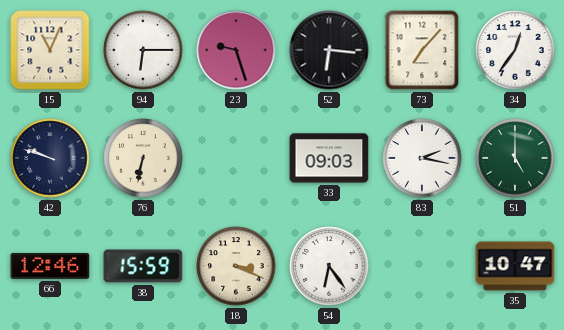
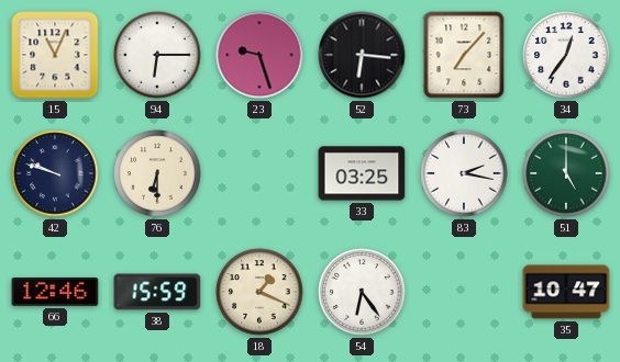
76: 6:32 -> 6:30 (157, 173)
33: 09:03 -> 03:25 (362, 173)
18: 3:19 -> 1:19 (259, 292)
